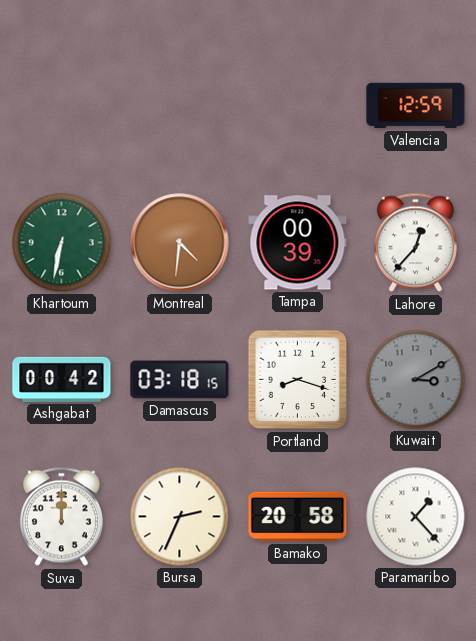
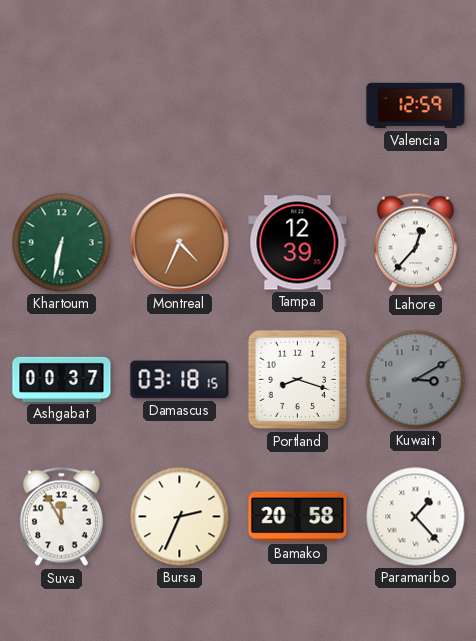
Montreal: 4:31 -> 4:34 (180, 243)
Tampa: 00:39 -> 12:39 (298, 243)
Ashgabat: 00:42 -> 00:37 (62, 379)
Suva: 12:00 -> 11:55 (61, 517)
